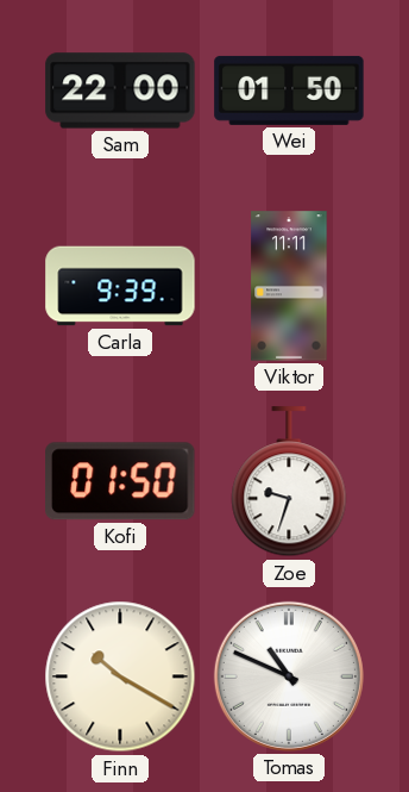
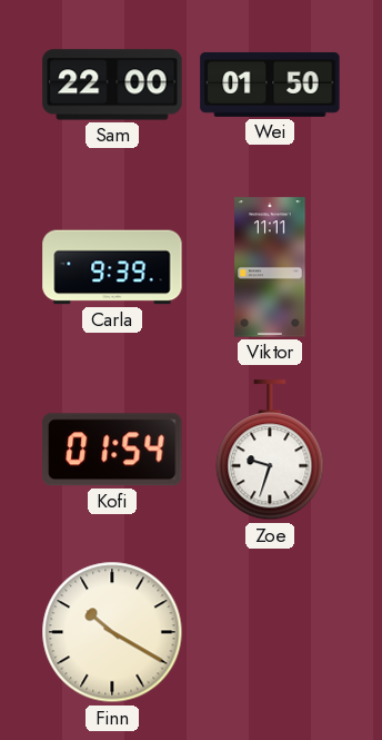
Kofi: 01:50 -> 01:54 (112, 450)
Tomas: 10:49 -> none (289, 676)
